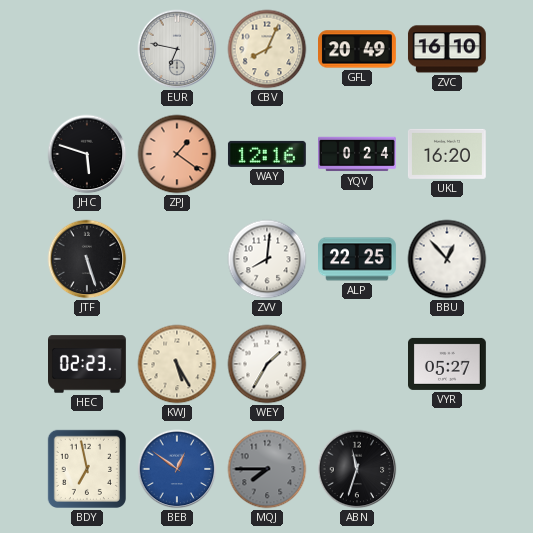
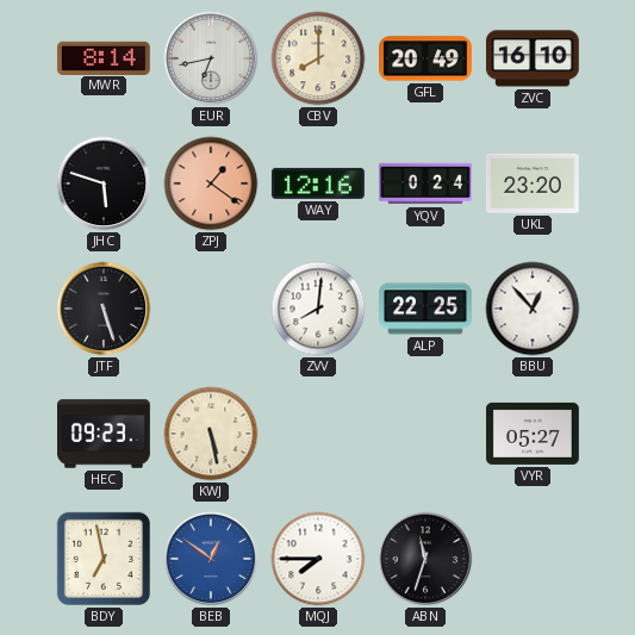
MWR: none -> 8:14 (104, 57)
EUR: 6:47 -> 6:43 (211, 58)
CBV: 8:04 -> 8:00 (318, 58)
UKL: 16:20 -> 23:20 (533, 183)
HEC: 02:23 -> 09:23 (105, 434)
KWJ: 5:25 -> 5:28 (211, 434)
WEY: 1:35 -> none (267, 364)
MQJ dial: grey -> white (318, 559)
